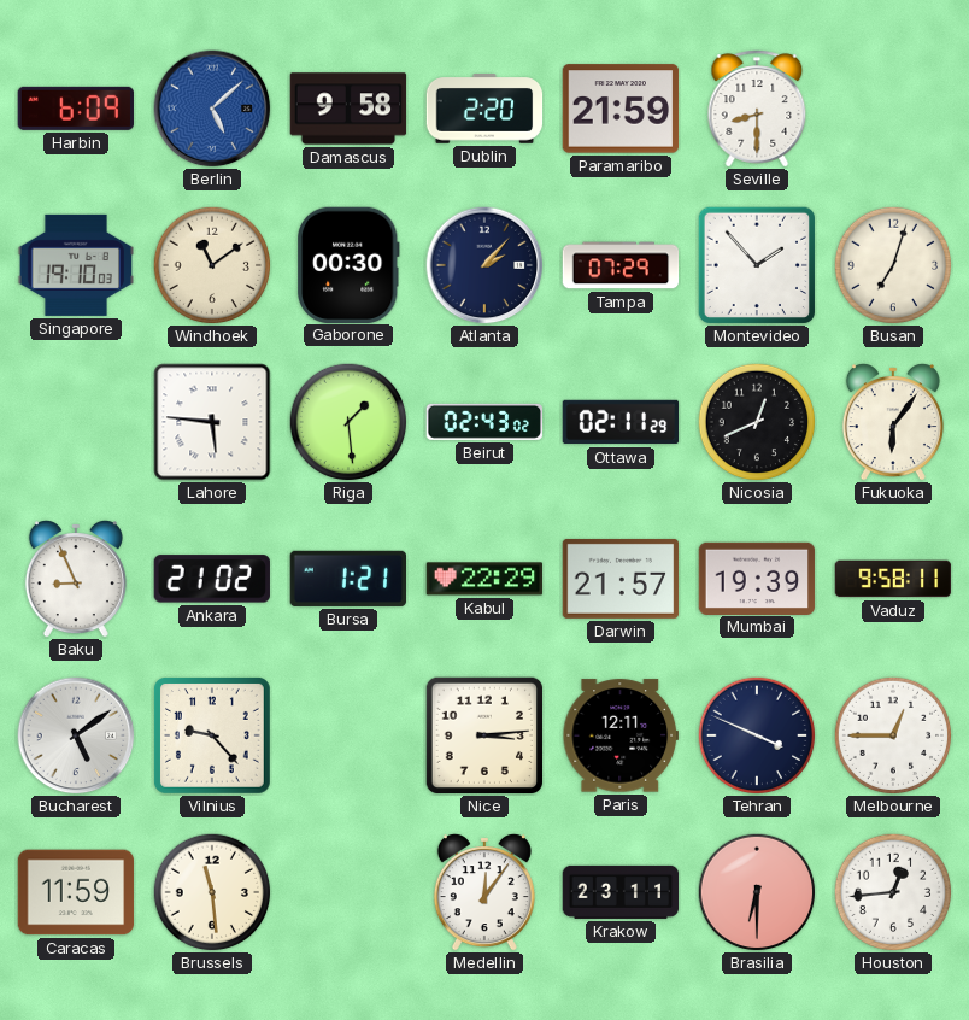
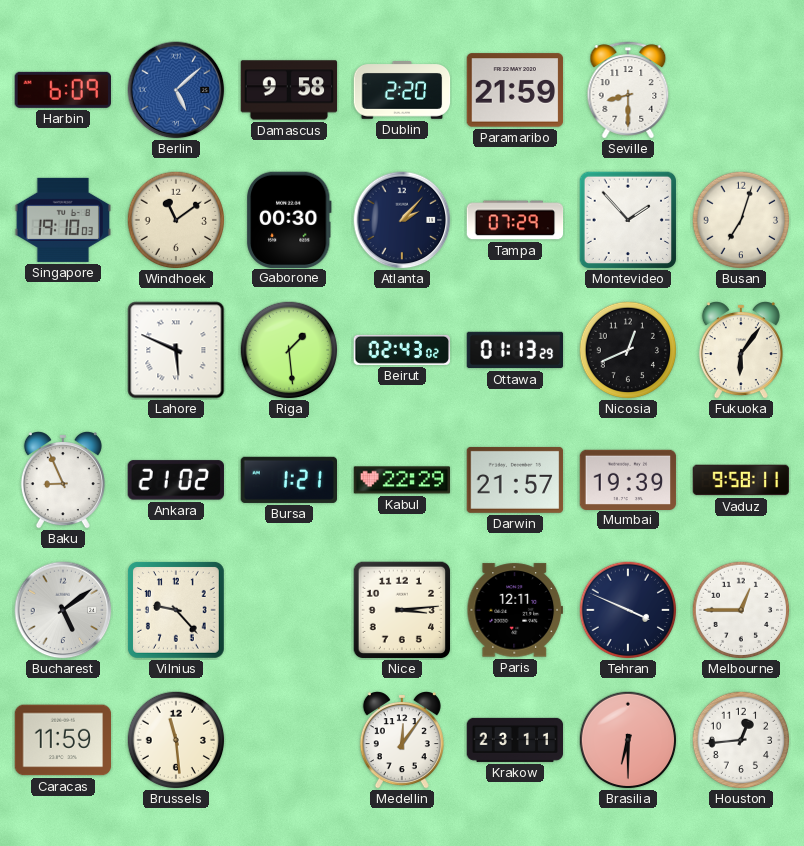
Lahore: 5:46 -> 5:49 (176, 350)
Ottawa: 02:11 -> 01:13 (515, 350)
